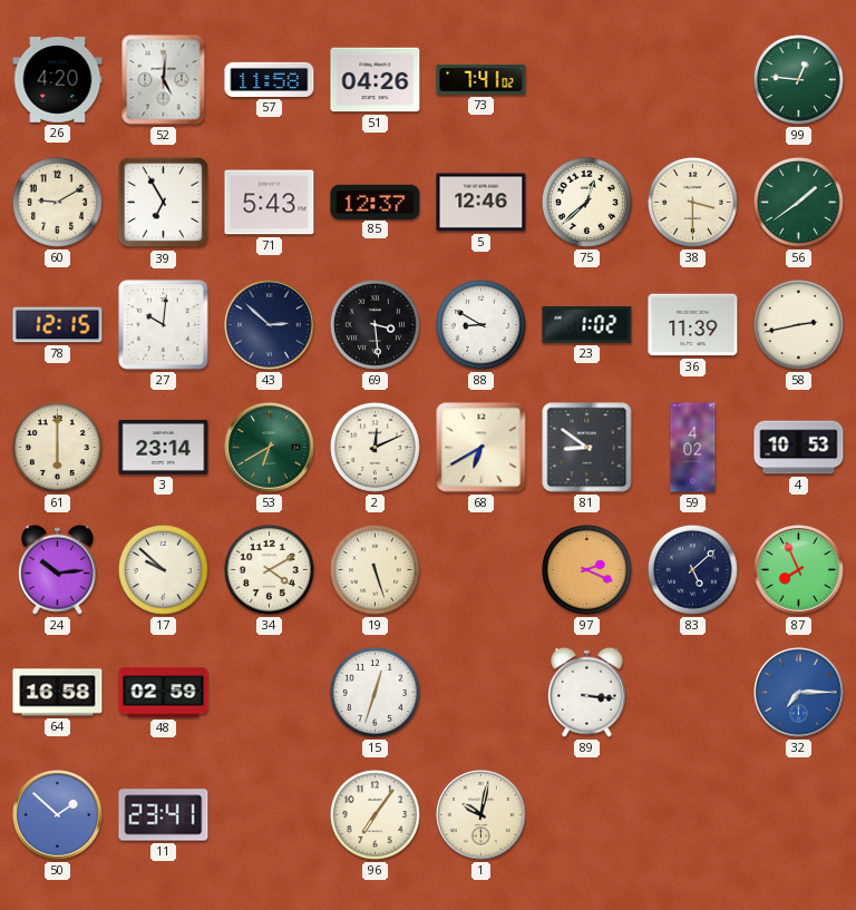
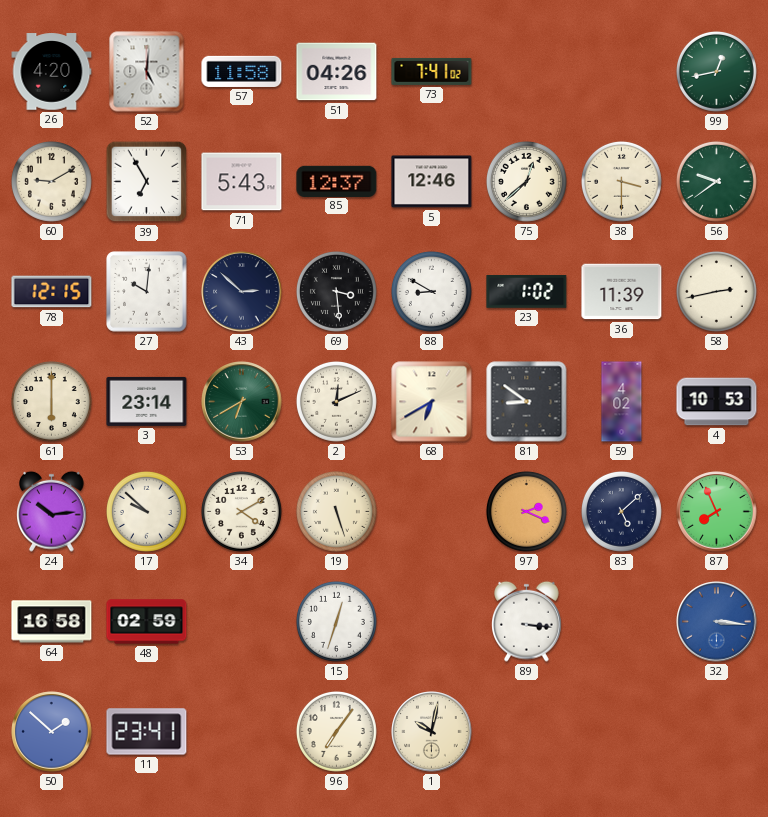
99: 12:46 -> 12:43 (716, 71)
56: 1:39 -> 9:39 (716, 181)
32: 7:15 -> 3:16 (717, 622)
